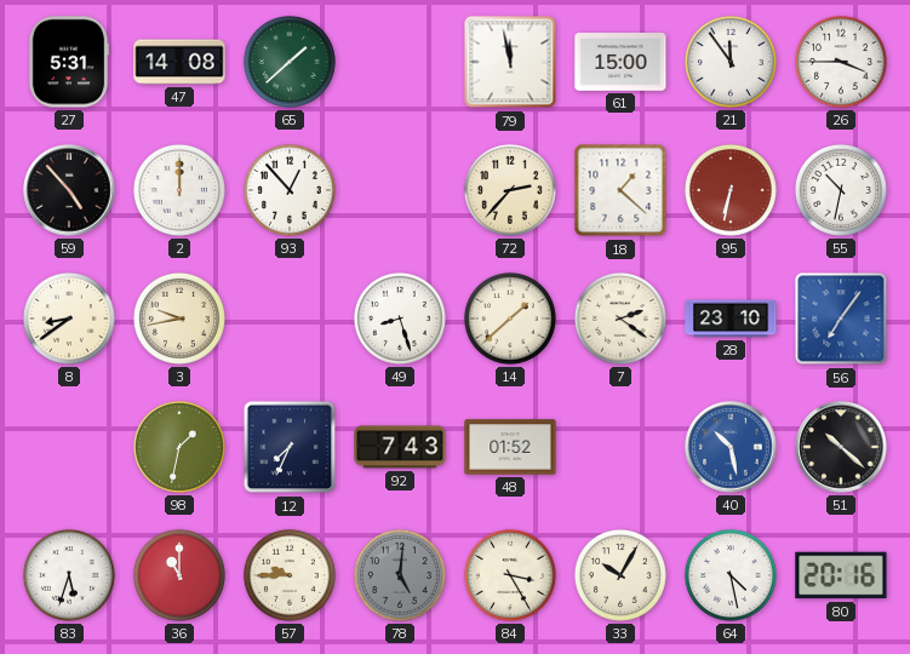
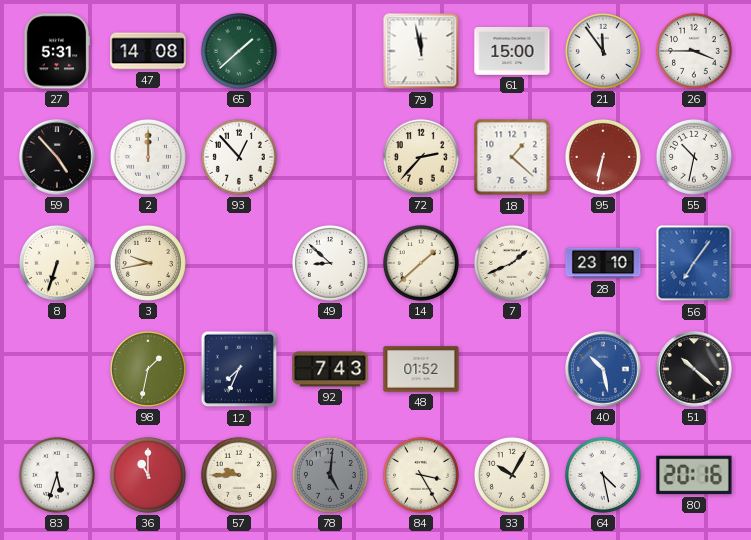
8: 8:39 -> 6:33 (57, 263)
49: 8:27 -> 8:52 (330, 263)
7: 2:21 -> 1:41 (512, 263)
